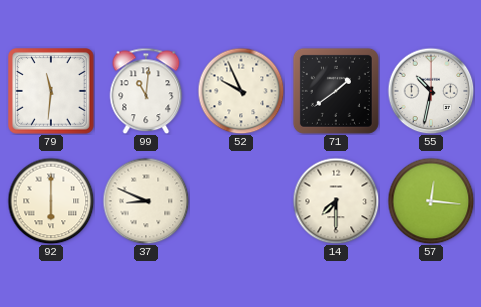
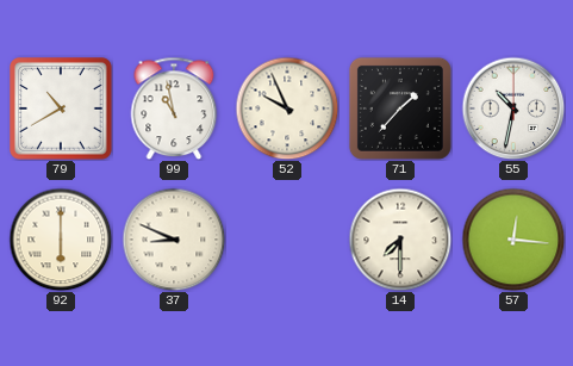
79: 11:31 -> 10:40 (62, 110)
99: 11:01 -> 10:58 (174, 108)
71: 1:39 -> 1:37 (400, 108)
